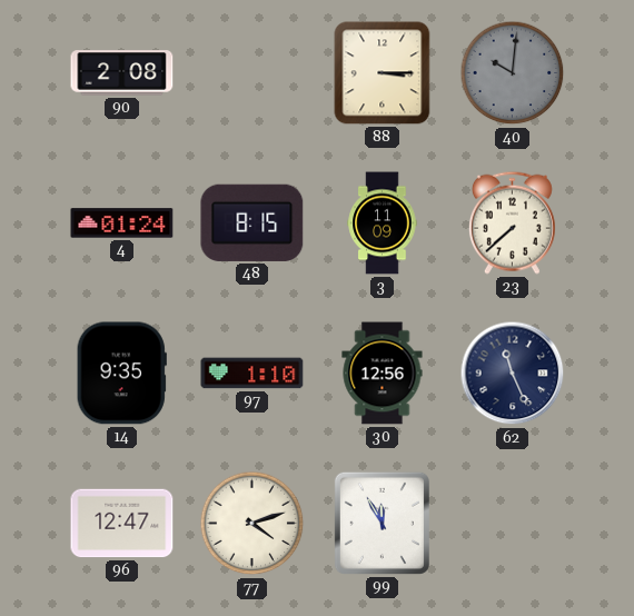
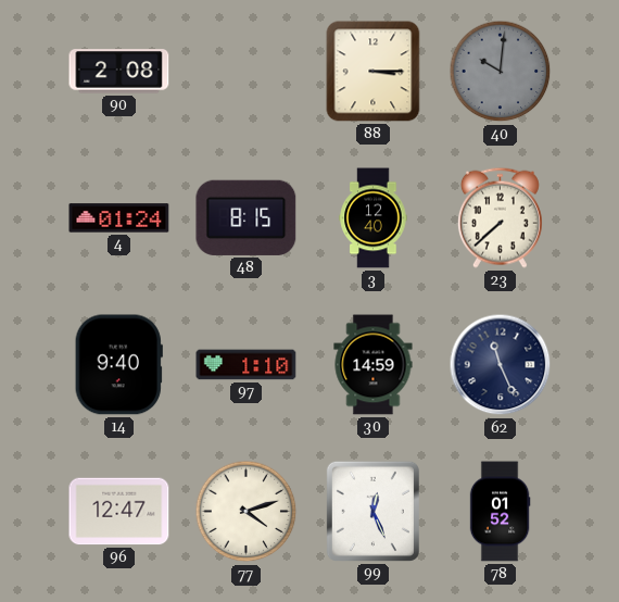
3: 11:09 -> 12:40 (374, 218)
14: 9:35 -> 9:40 (118, 365)
30: 12:56 -> 14:59 (374, 365)
99: 11:55 -> 12:26 (372, 511)
78: none -> 01:52 (500, 512)
